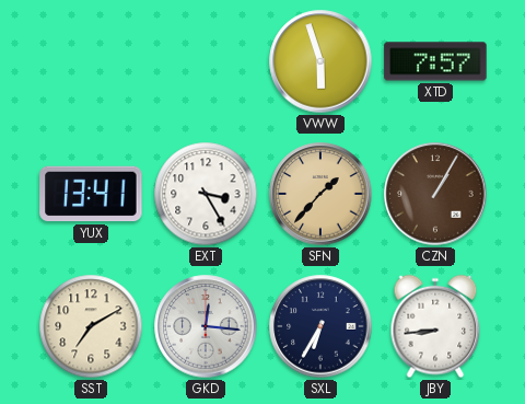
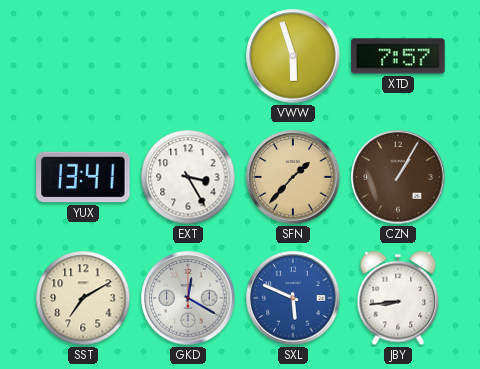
GKD: 12:16 -> 12:20 (188, 298)
SXL: 6:35 -> 5:49 (293, 298)
SXL dial: navy -> blue (293, 298)
